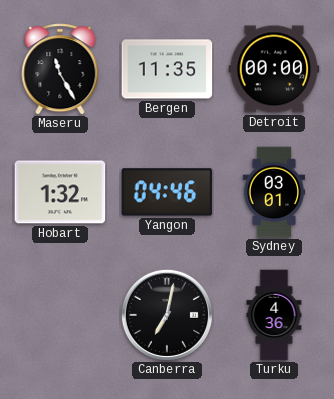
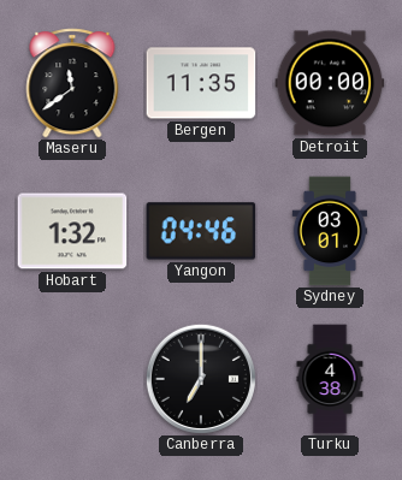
Maseru: 11:25 -> 11:39 (72, 83)
Canberra: 7:02 -> 7:00 (201, 379)
Turku: 4:36 -> 4:38 (330, 379)
